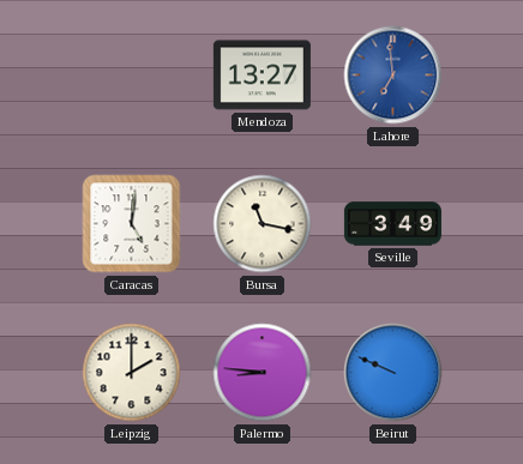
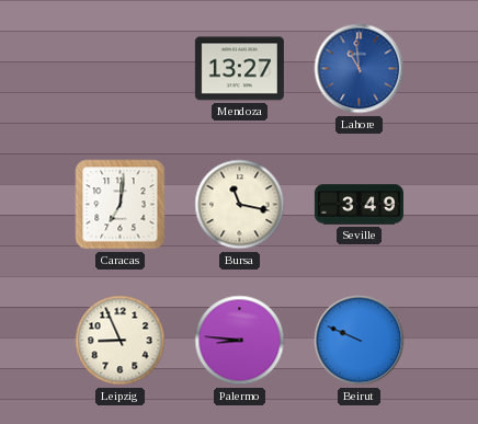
Lahore: 6:59 -> 10:59 (360, 69)
Caracas: 5:01 -> 7:01 (121, 205)
Leipzig: 2:00 -> 8:56 (121, 341)
